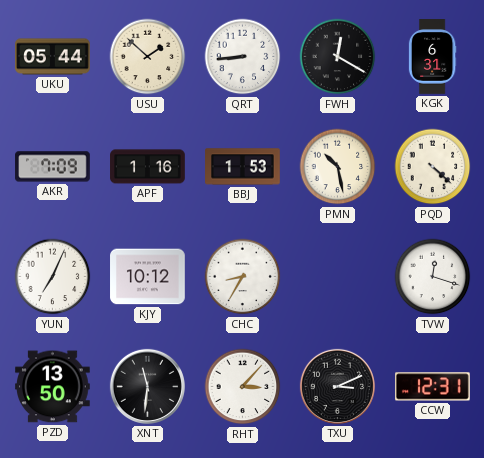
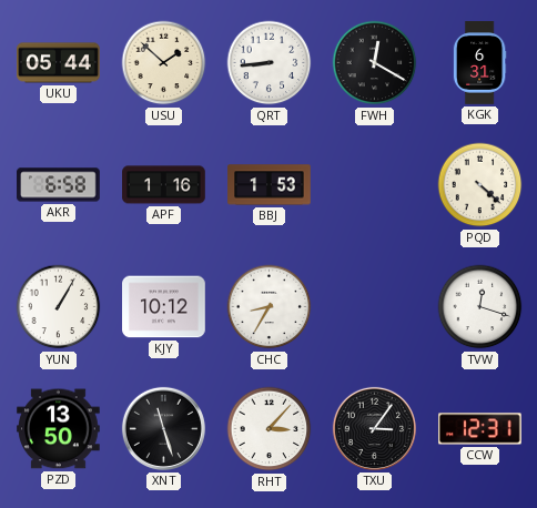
AKR: 7:09 -> 6:58 (59, 185)
PMN: 10:28 -> none (338, 167)
YUN: 7:04 -> 1:05 (59, 307)
XNT: 11:31 -> 11:27 (163, 428)
TXU: 3:11 -> 3:06 (374, 428)
